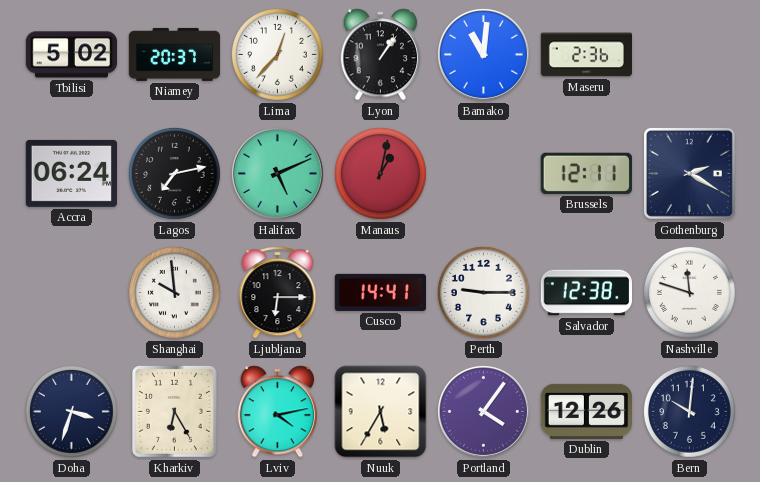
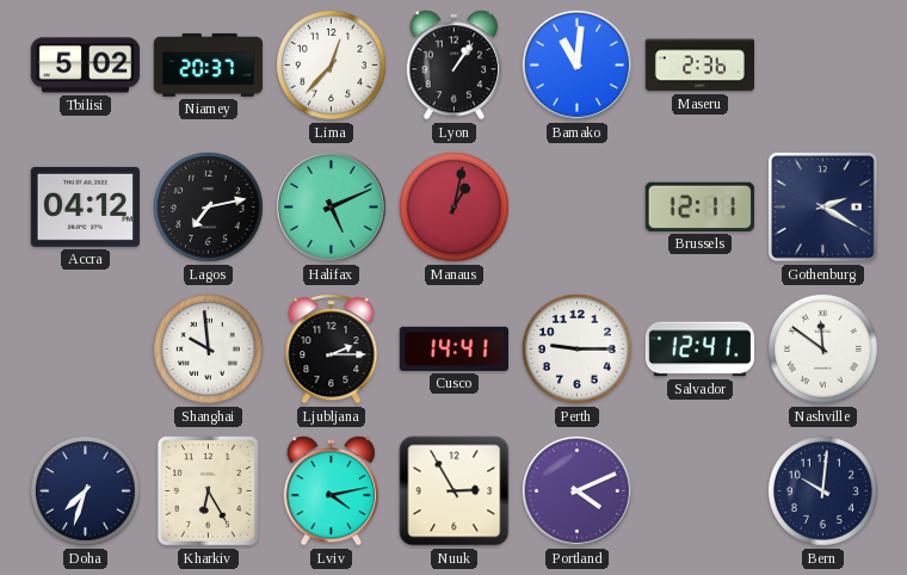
Accra: 06:24 -> 04:12 (85, 206)
Ljubljana: 6:15 -> 2:15 (332, 350)
Salvador: 12:38 -> 12:41 (699, 350)
Nashville: 11:48 -> 11:51 (822, 348)
Doha: 3:33 -> 7:33 (85, 490)
Nuuk: 5:35 -> 2:55 (455, 491)
Portland: 4:06 -> 4:11 (576, 490)
Dublin: 12:26 -> none (586, 411)
